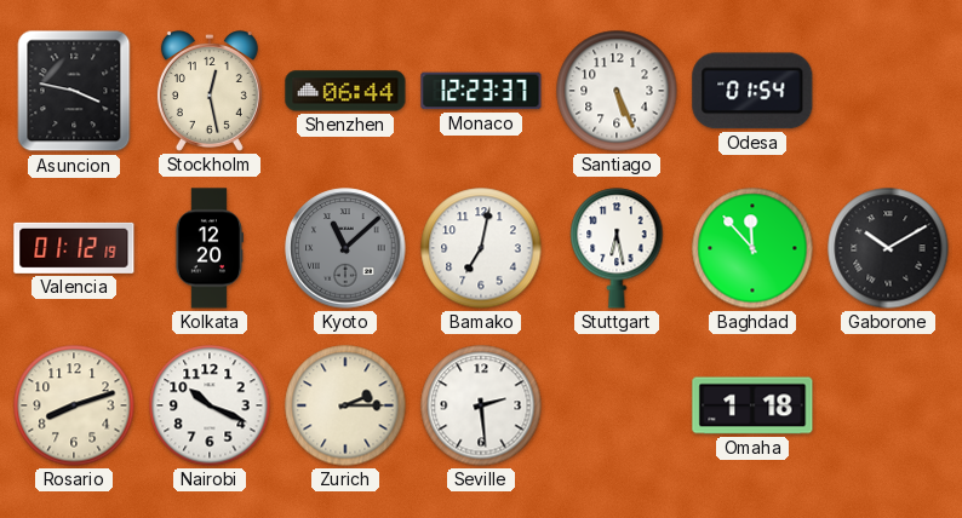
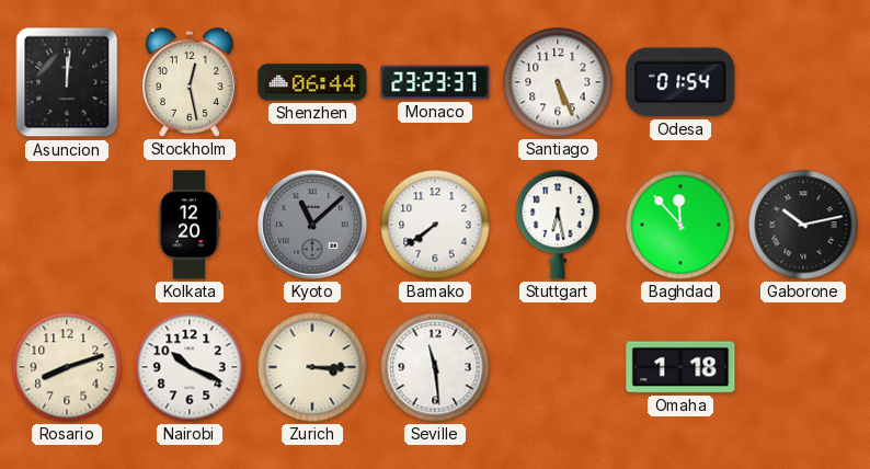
Asuncion: 3:47 -> 12:01 (67, 82)
Monaco: 12:23 -> 23:23 (435, 82)
Valencia: 01:12 -> none (74, 248)
Bamako: 7:02 -> 7:39 (435, 225)
Gaborone: 10:10 -> 10:13 (803, 225)
Zurich: 2:15 -> 3:15 (312, 367)
Seville: 2:29 -> 11:29 (435, 367)
